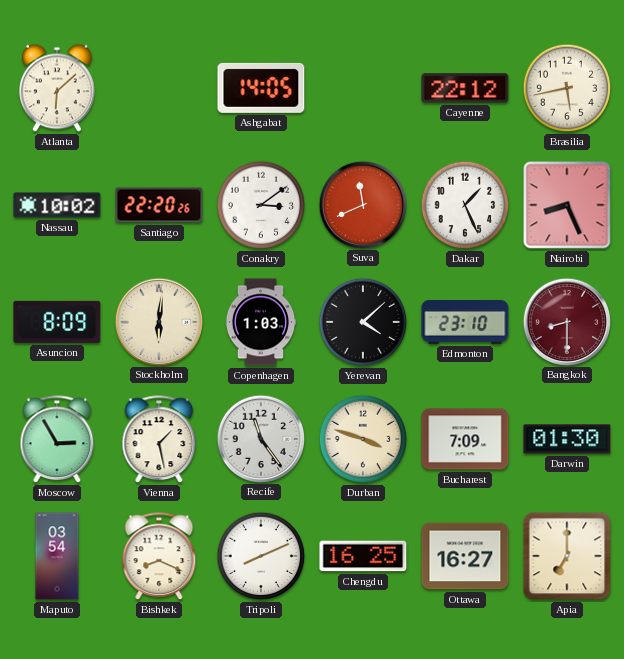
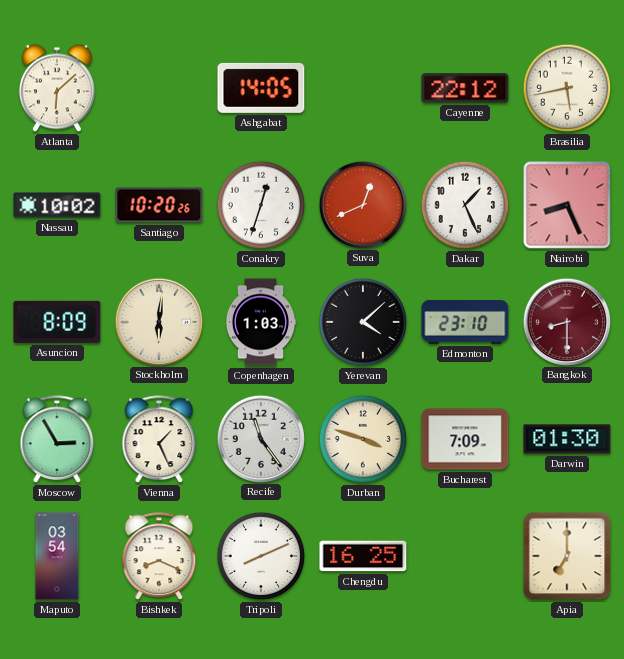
Santiago: 22:20 -> 10:20 (159, 205)
Conakry: 3:09 -> 12:33 (261, 205)
Suva: 11:41 -> 12:41 (362, 204)
Vienna: 1:28 -> 1:26 (159, 440)
Ottawa: 16:27 -> none (465, 556)
